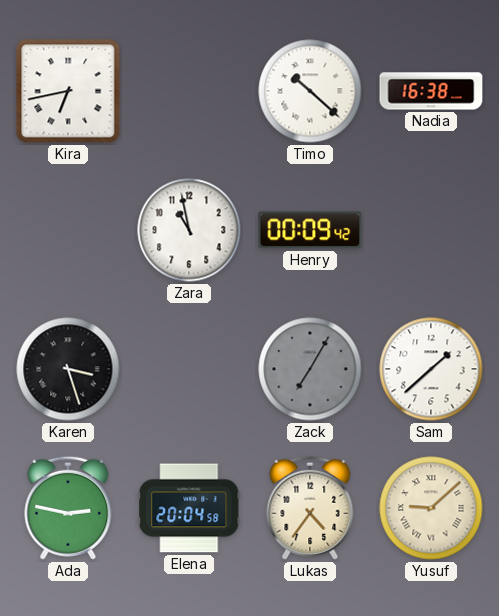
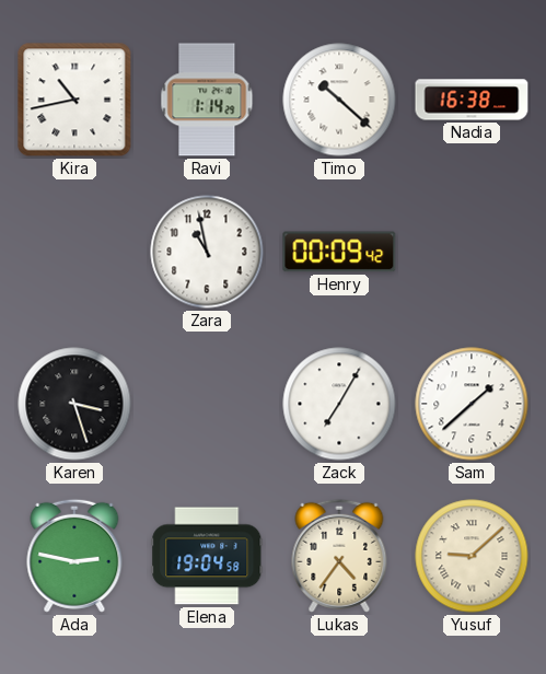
Kira: 6:43 -> 10:43 (74, 100)
Ravi: none -> 1:14 (207, 100)
Zack dial: grey -> white (339, 404)
Elena: 20:04 -> 19:04 (207, 556)
